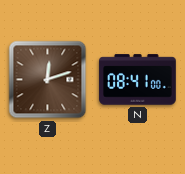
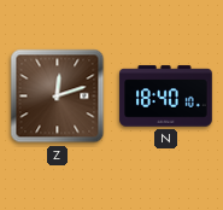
N: 08:41 -> 18:40 (166, 97)
